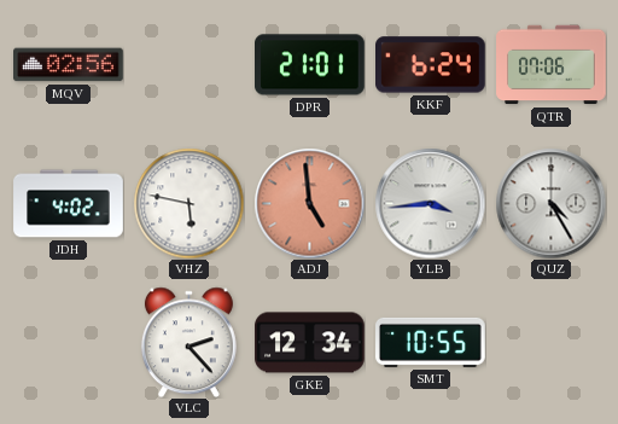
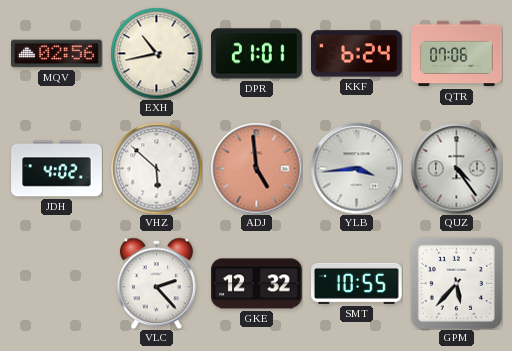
EXH: none -> 10:43 (156, 53)
VHZ: 5:47 -> 5:52 (156, 168)
QUZ: 4:25 -> 4:24 (456, 168)
GKE: 12:34 -> 12:32 (257, 284)
GPM: none -> 5:37 (456, 283)
